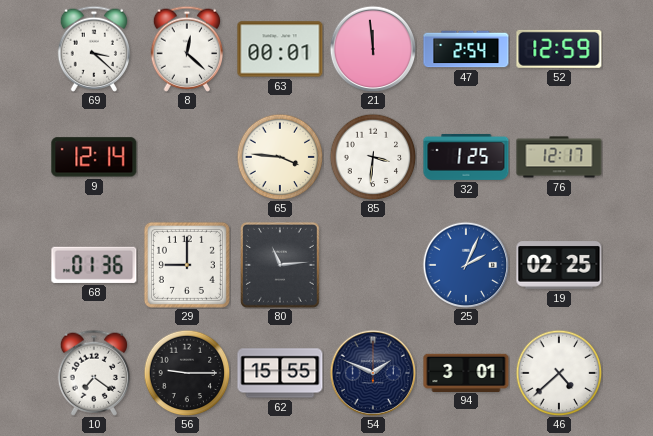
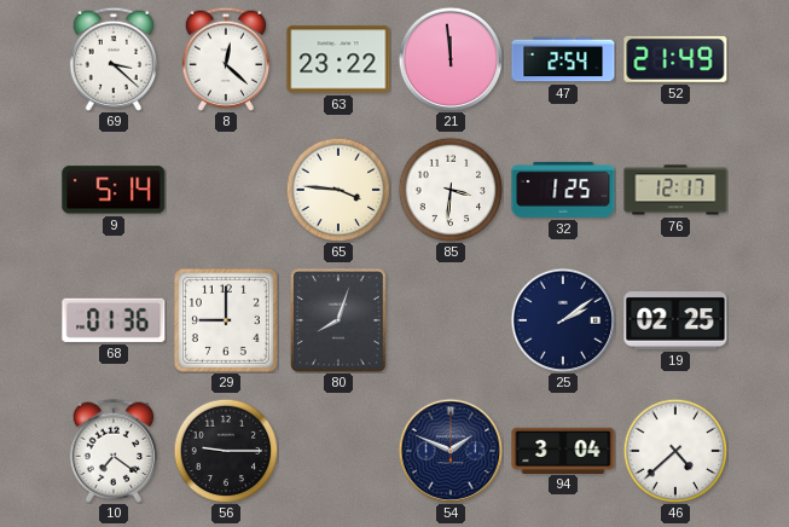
63: 00:01 -> 23:22 (338, 59)
52: 12:59 -> 21:49 (675, 59)
9: 12:14 -> 5:14 (114, 190)
80: 11:14 -> 8:03 (338, 322)
25: 2:04 -> 2:09 (563, 320)
25 dial: blue -> navy (563, 320)
62: 15:55 -> none (280, 373)
94: 3:01 -> 3:04 (563, 450)
